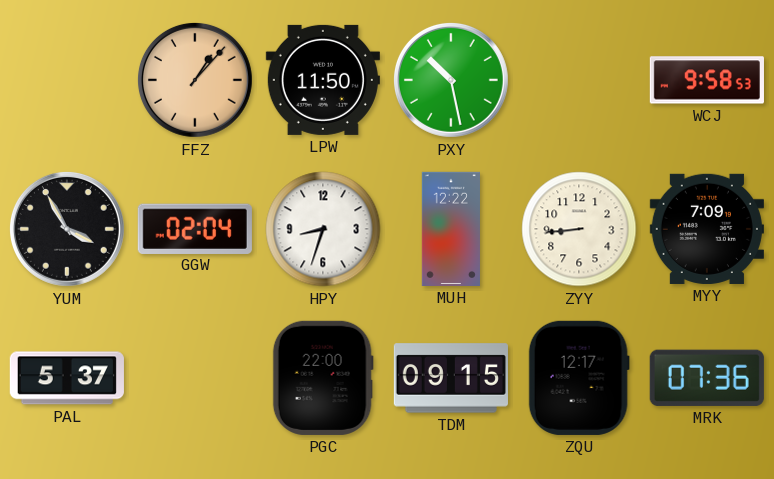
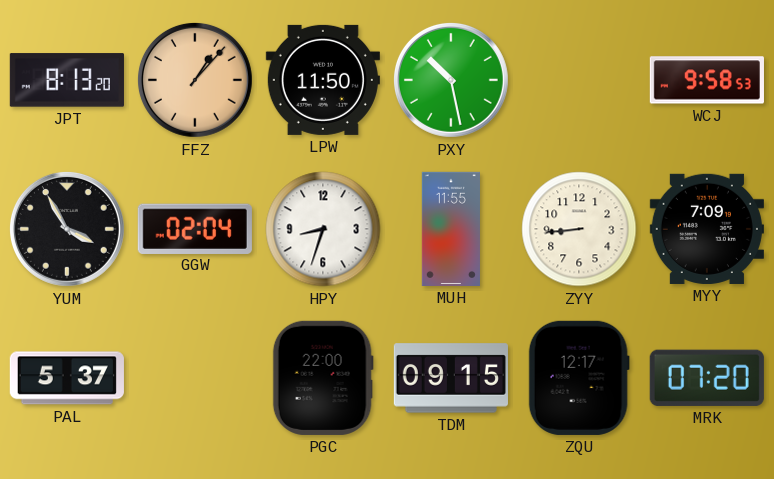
JPT: none -> 8:13 (67, 80)
MUH: 12:22 -> 11:55 (451, 229)
MRK: 07:36 -> 07:20 (707, 378)
